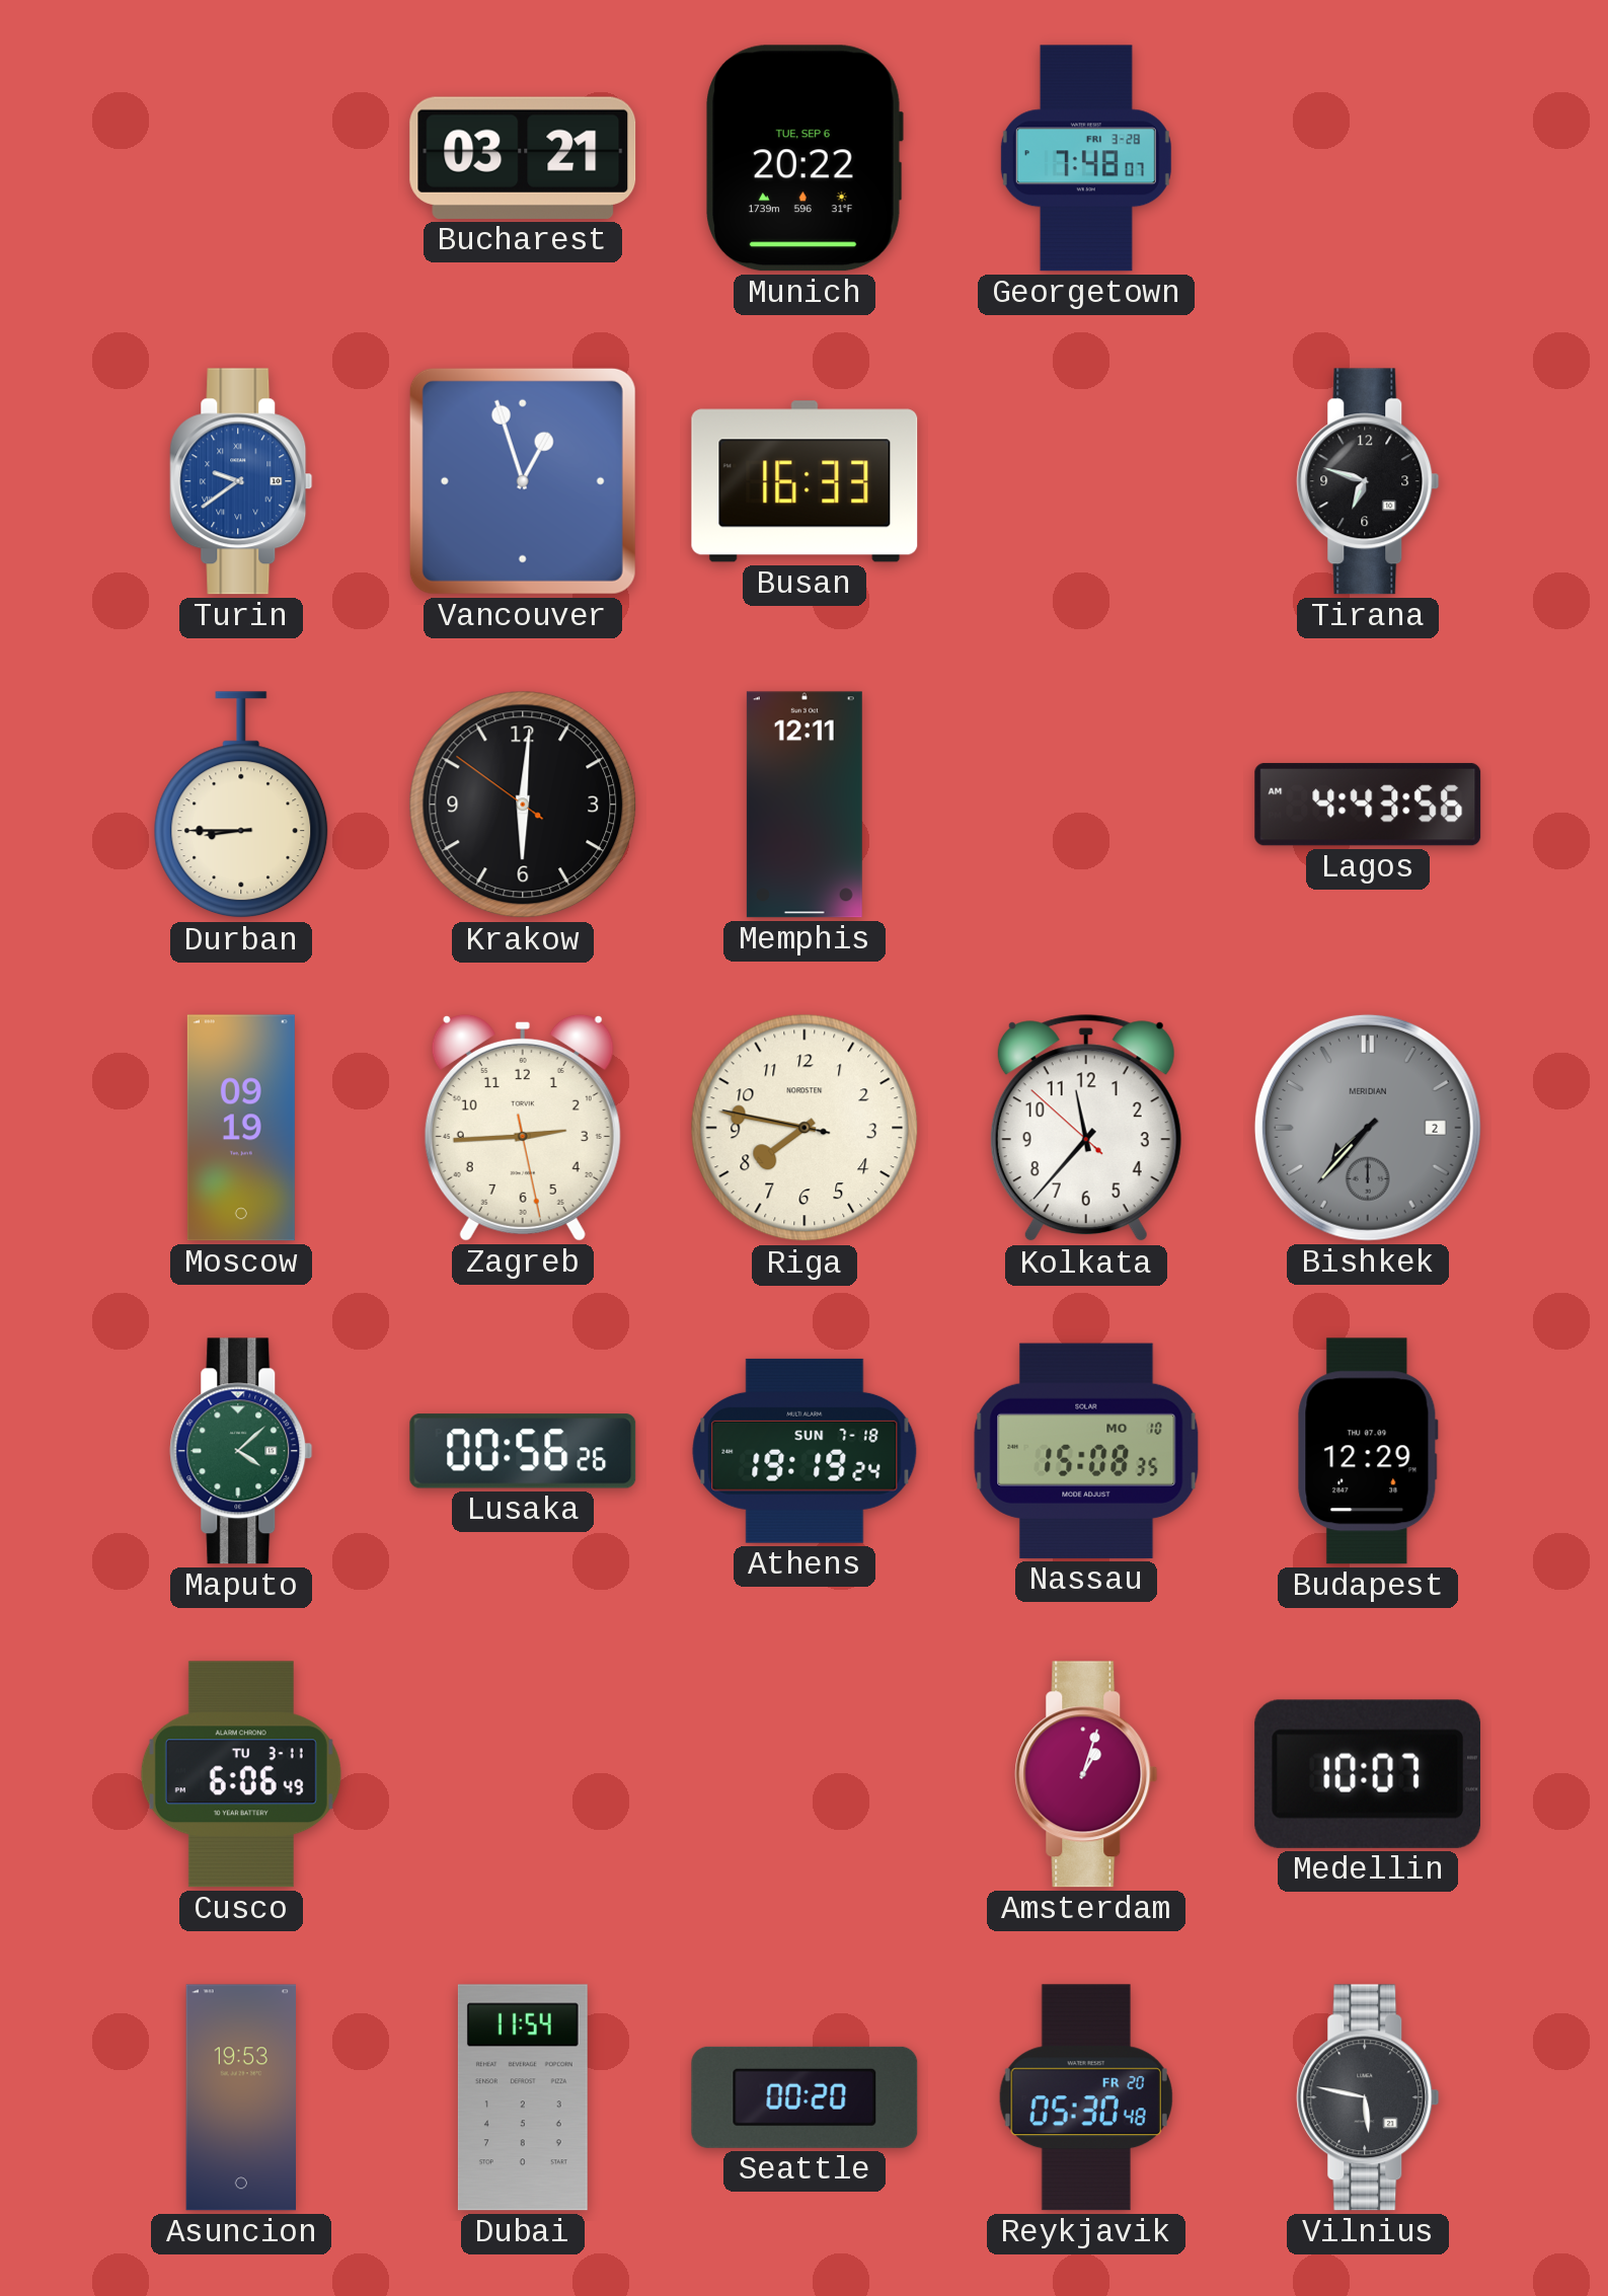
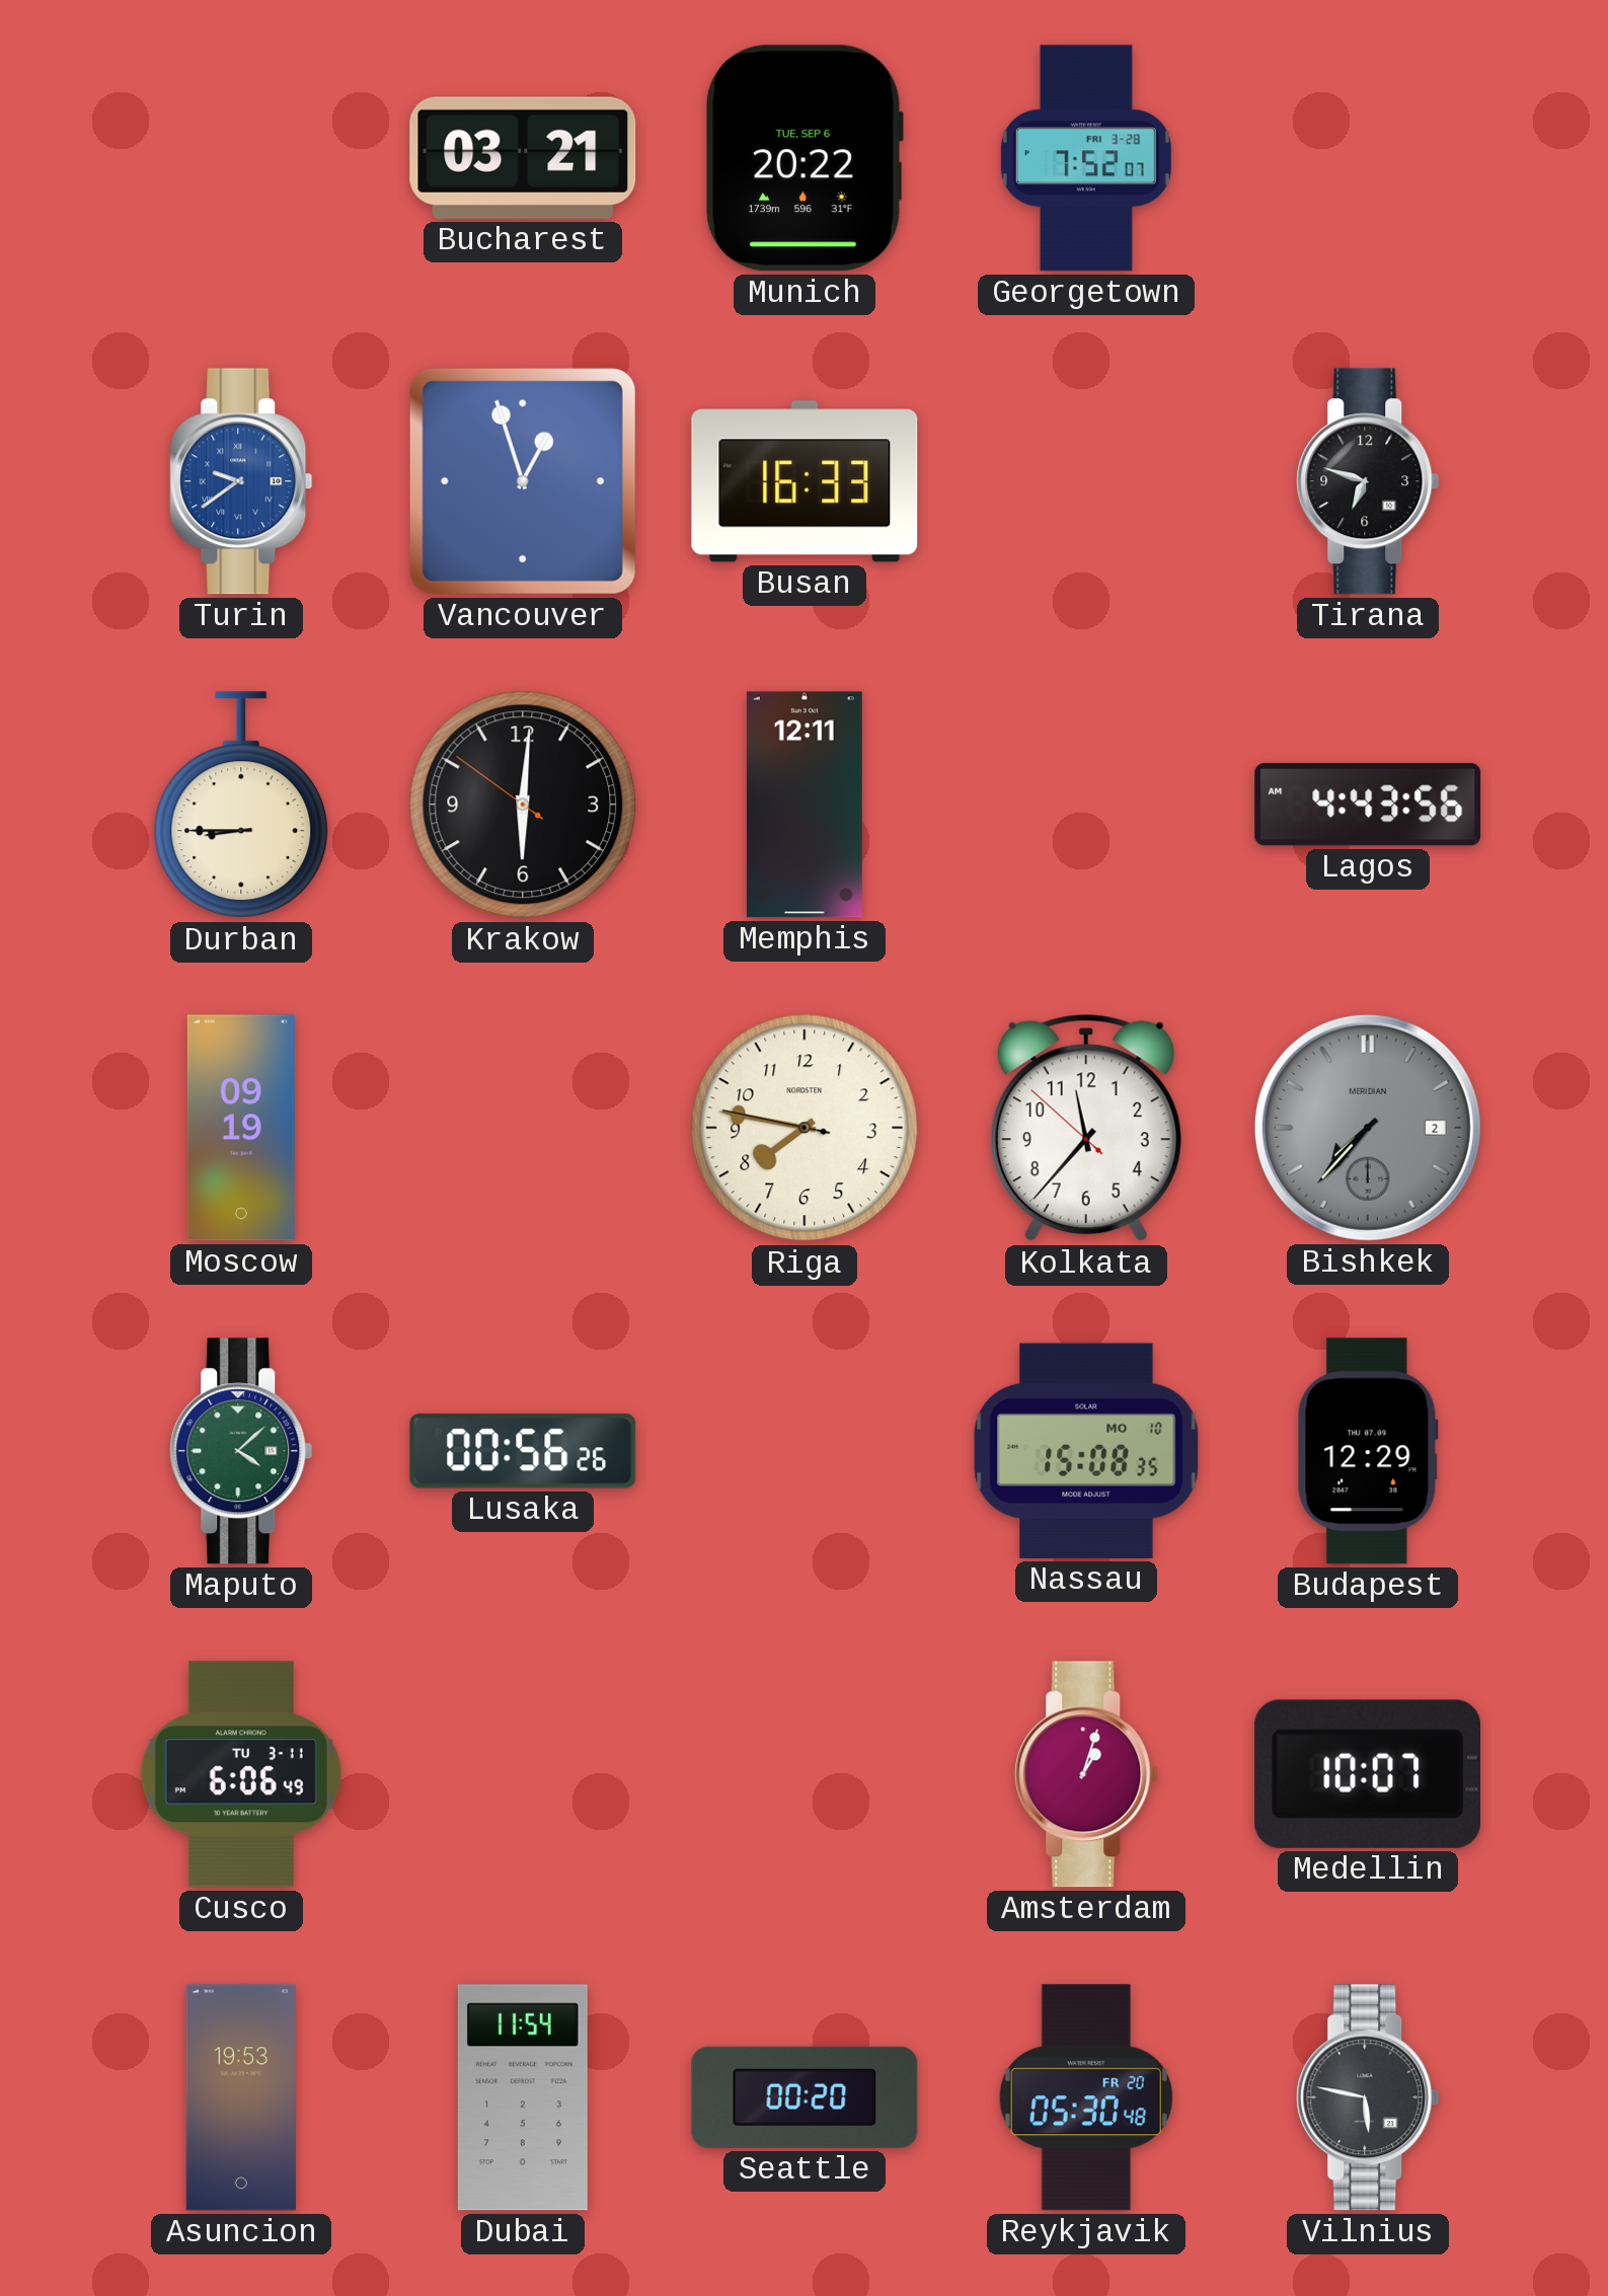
Georgetown: 7:48 -> 7:52 (1086, 158)
Zagreb: 2:44 -> none (523, 1128)
Athens: 19:19 -> none (805, 1451)
